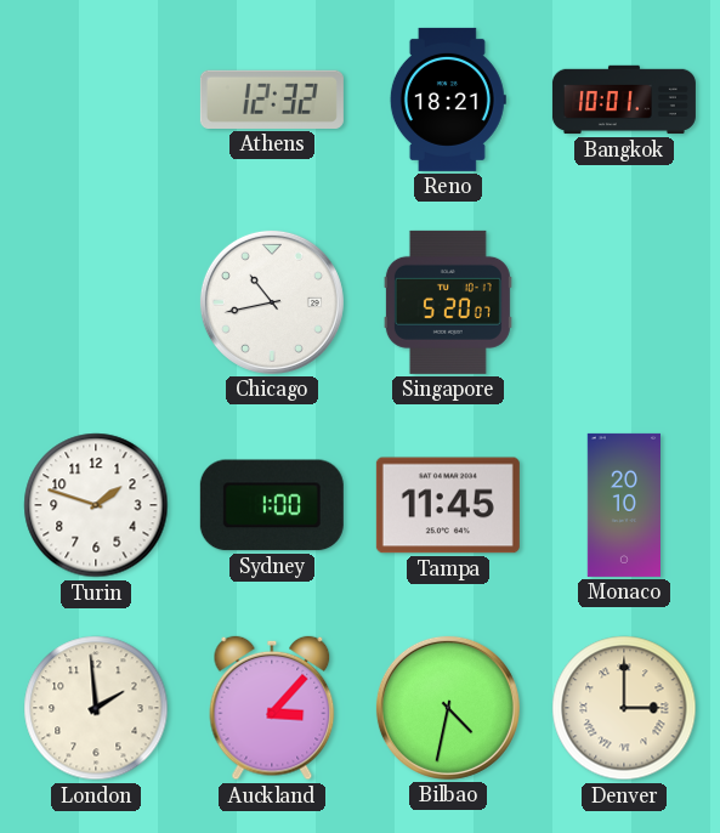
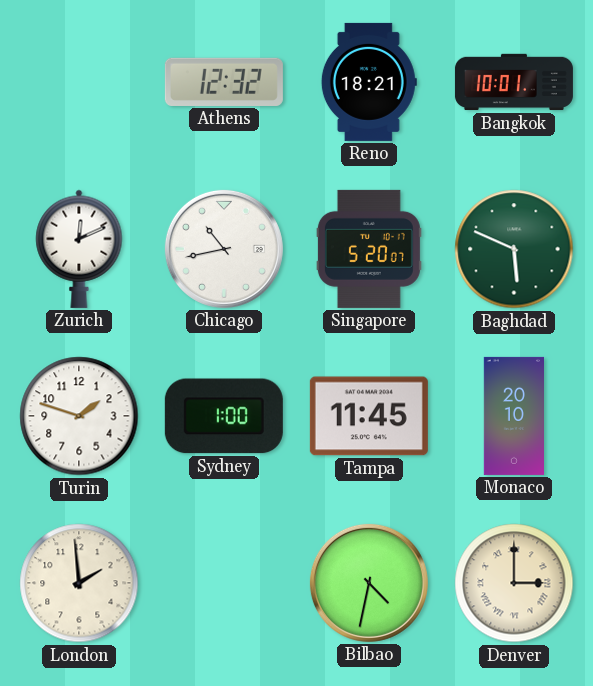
Zurich: none -> 12:11 (79, 249)
Baghdad: none -> 5:49 (514, 249)
Auckland: 3:07 -> none (272, 708)
